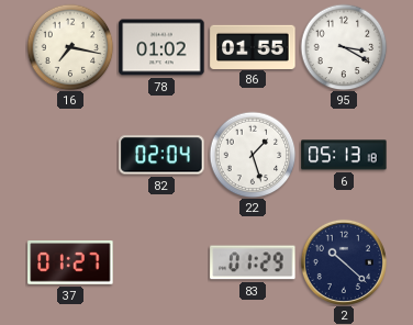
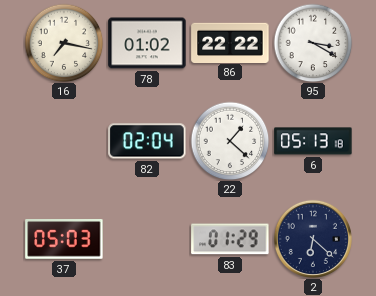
86: 01:55 -> 22:22 (230, 42)
22: 1:27 -> 1:22 (230, 141)
37: 01:27 -> 05:03 (64, 239)
2: 10:22 -> 6:22 (313, 239)
